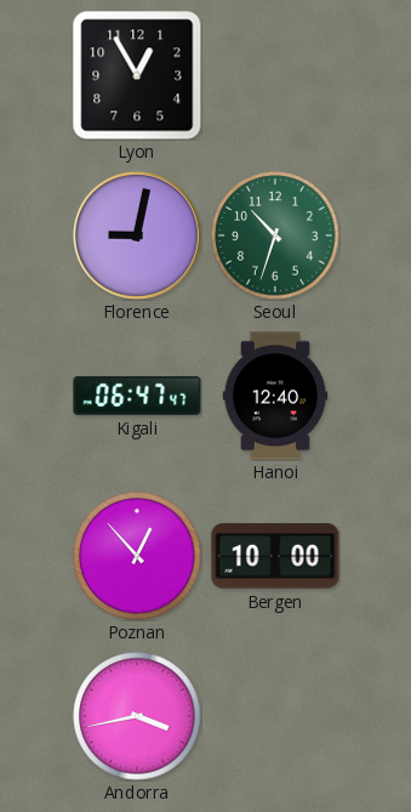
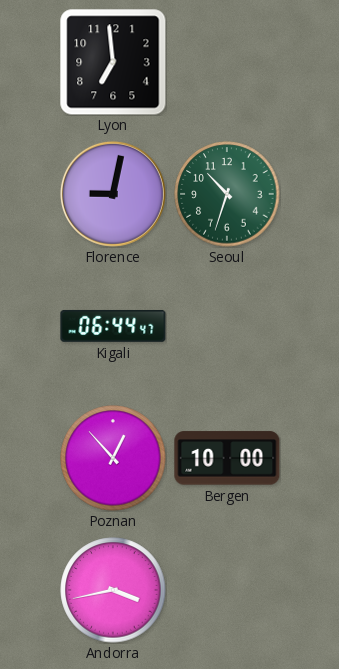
Lyon: 12:55 -> 6:59 (113, 62)
Kigali: 06:47 -> 06:44 (113, 326)
Hanoi: 12:40 -> none (275, 396)
